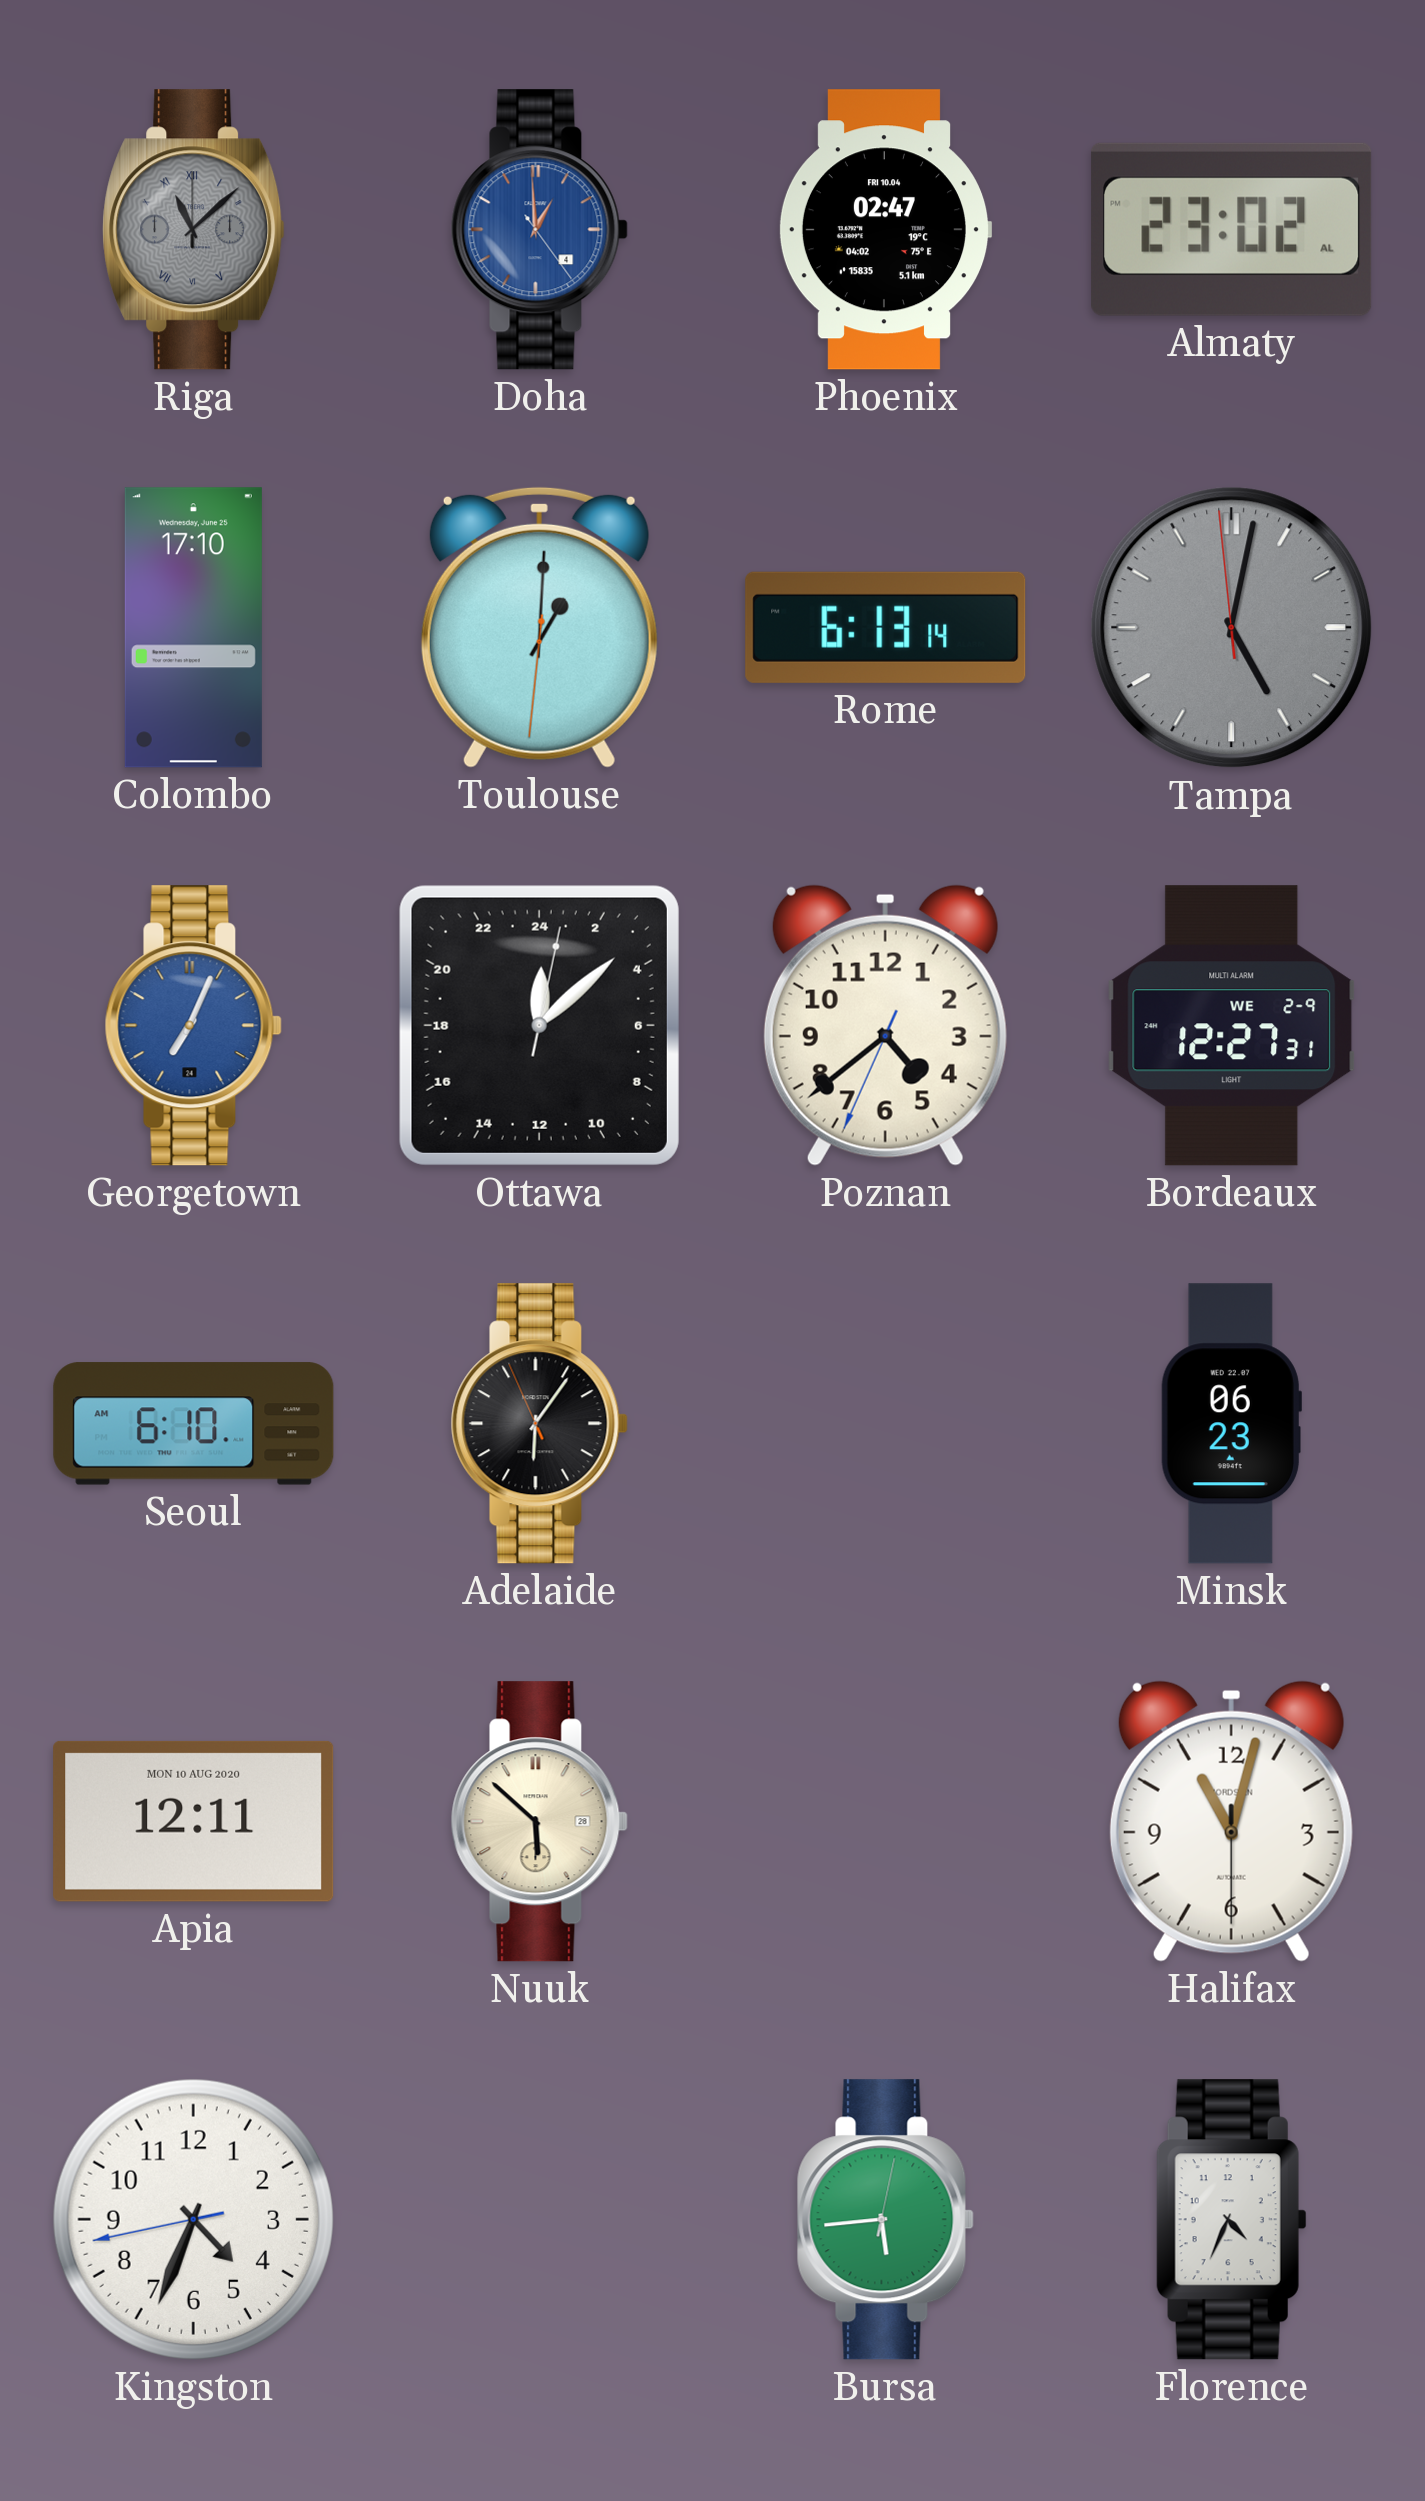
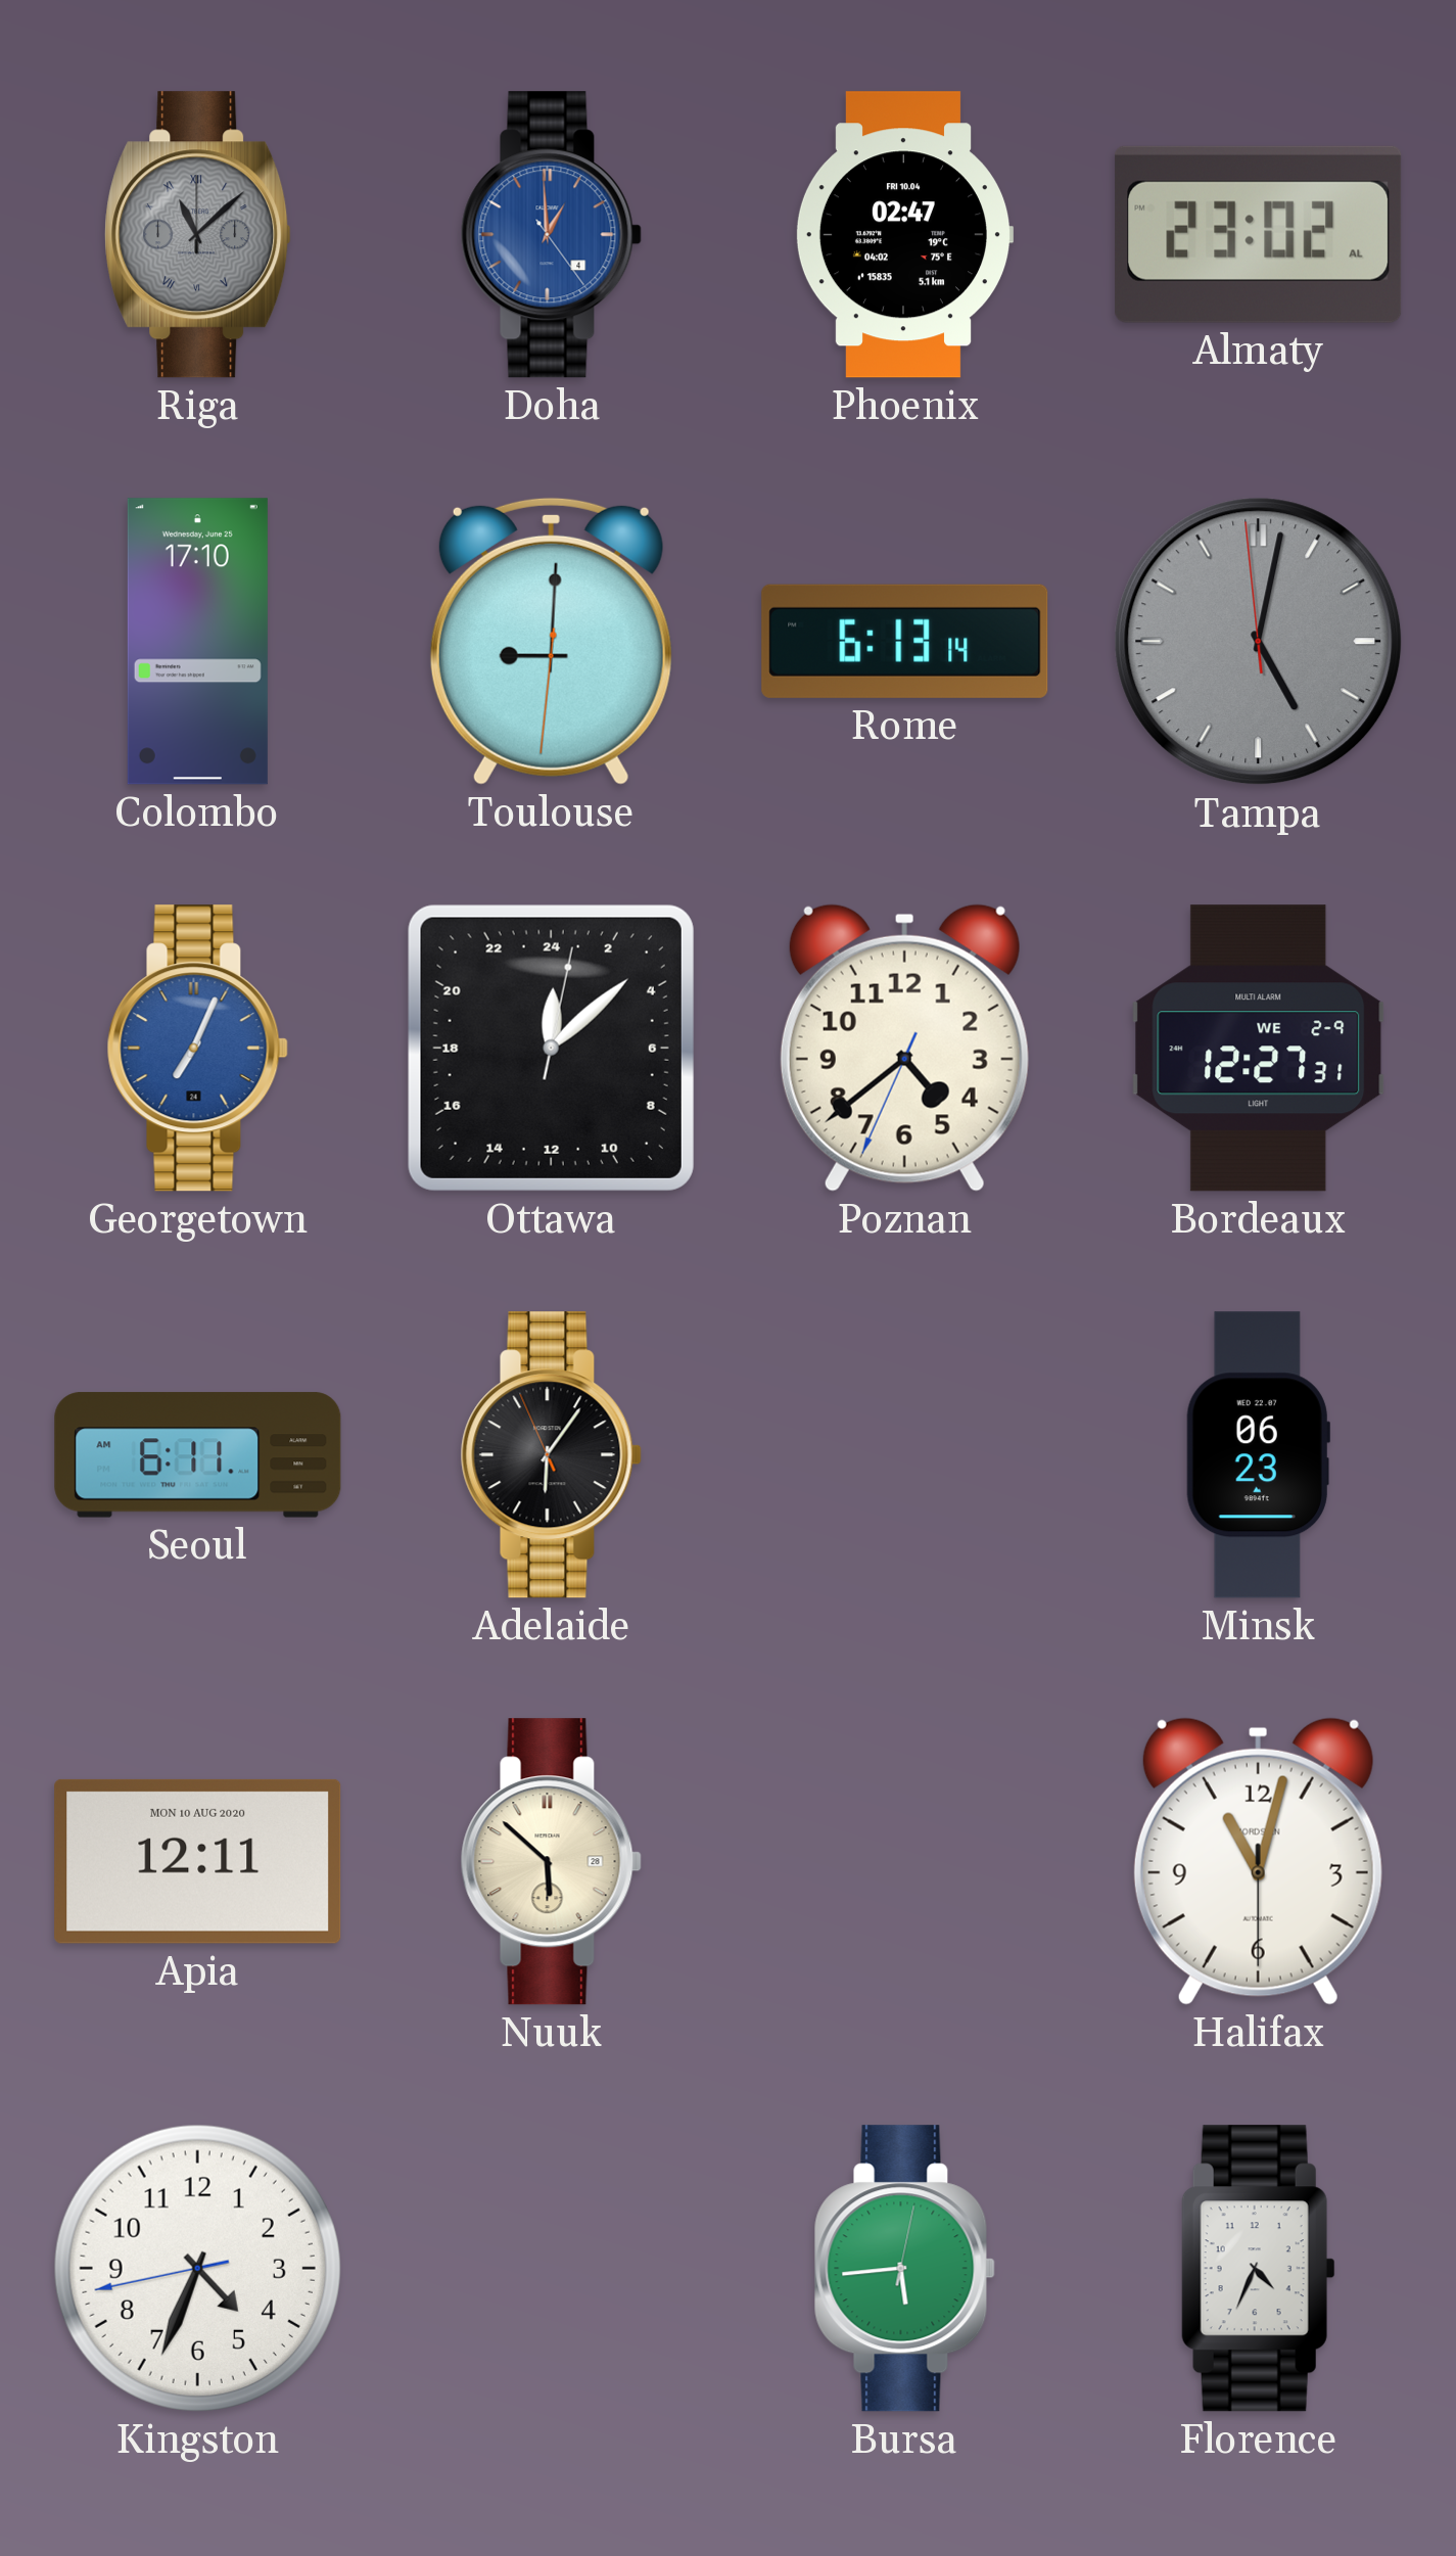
Toulouse: 1:00 -> 9:00 (551, 641)
Seoul: 6:10 -> 6:11 (198, 1455)
